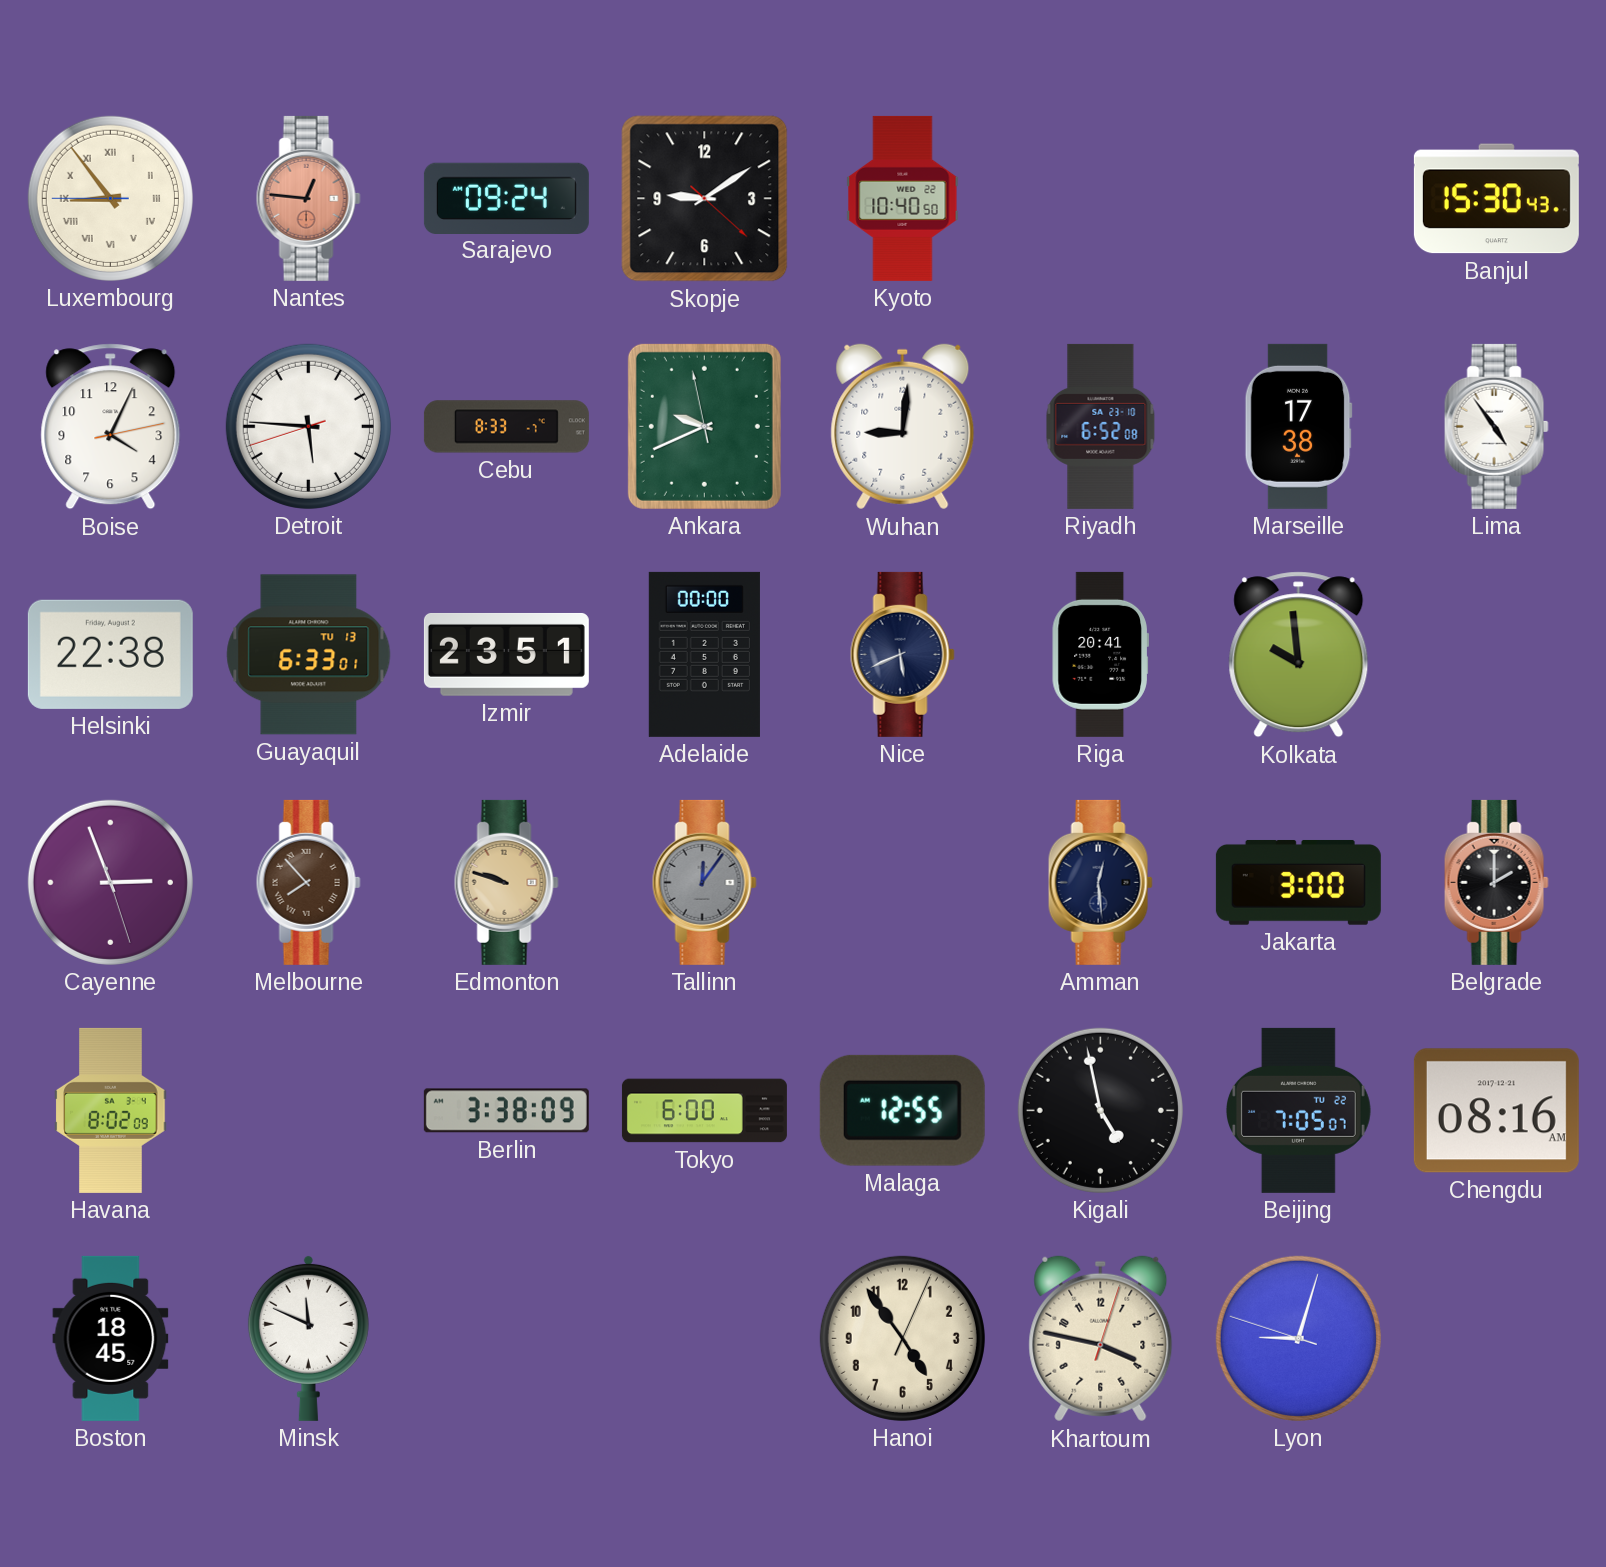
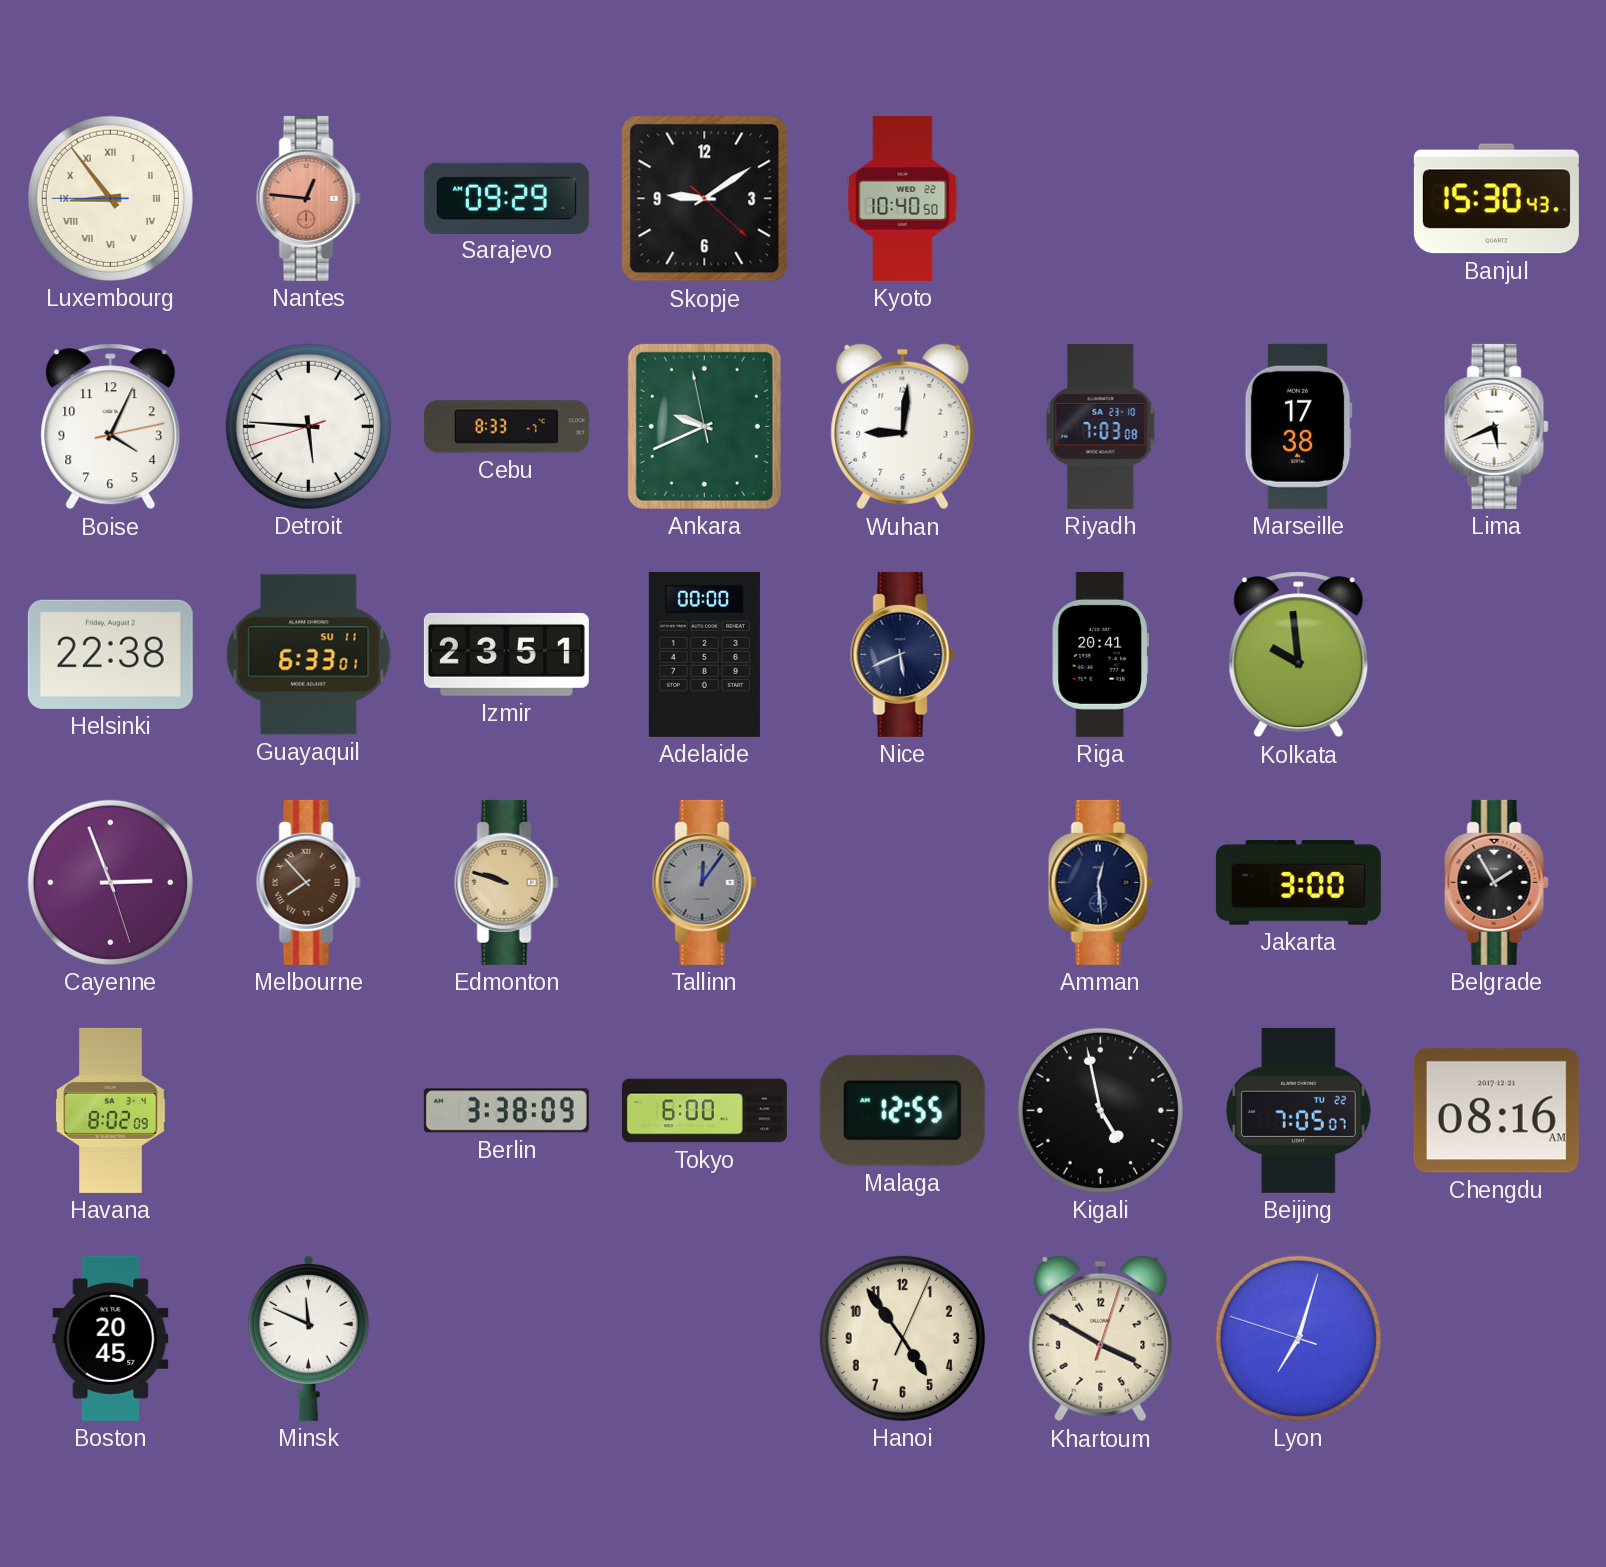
Sarajevo: 09:24 -> 09:29 (506, 198)
Riyadh: 6:52 -> 7:03 (1101, 426)
Lima: 4:54 -> 5:41 (1496, 426)
Guayaquil date: TU 13 -> SU 11 (309, 655)
Belgrade: 2:00 -> 1:55 (1496, 882)
Boston: 18:45 -> 20:45 (111, 1338)
Khartoum: 3:47 -> 3:50 (1101, 1339)
Lyon: 9:02 -> 7:02 (1298, 1338)
